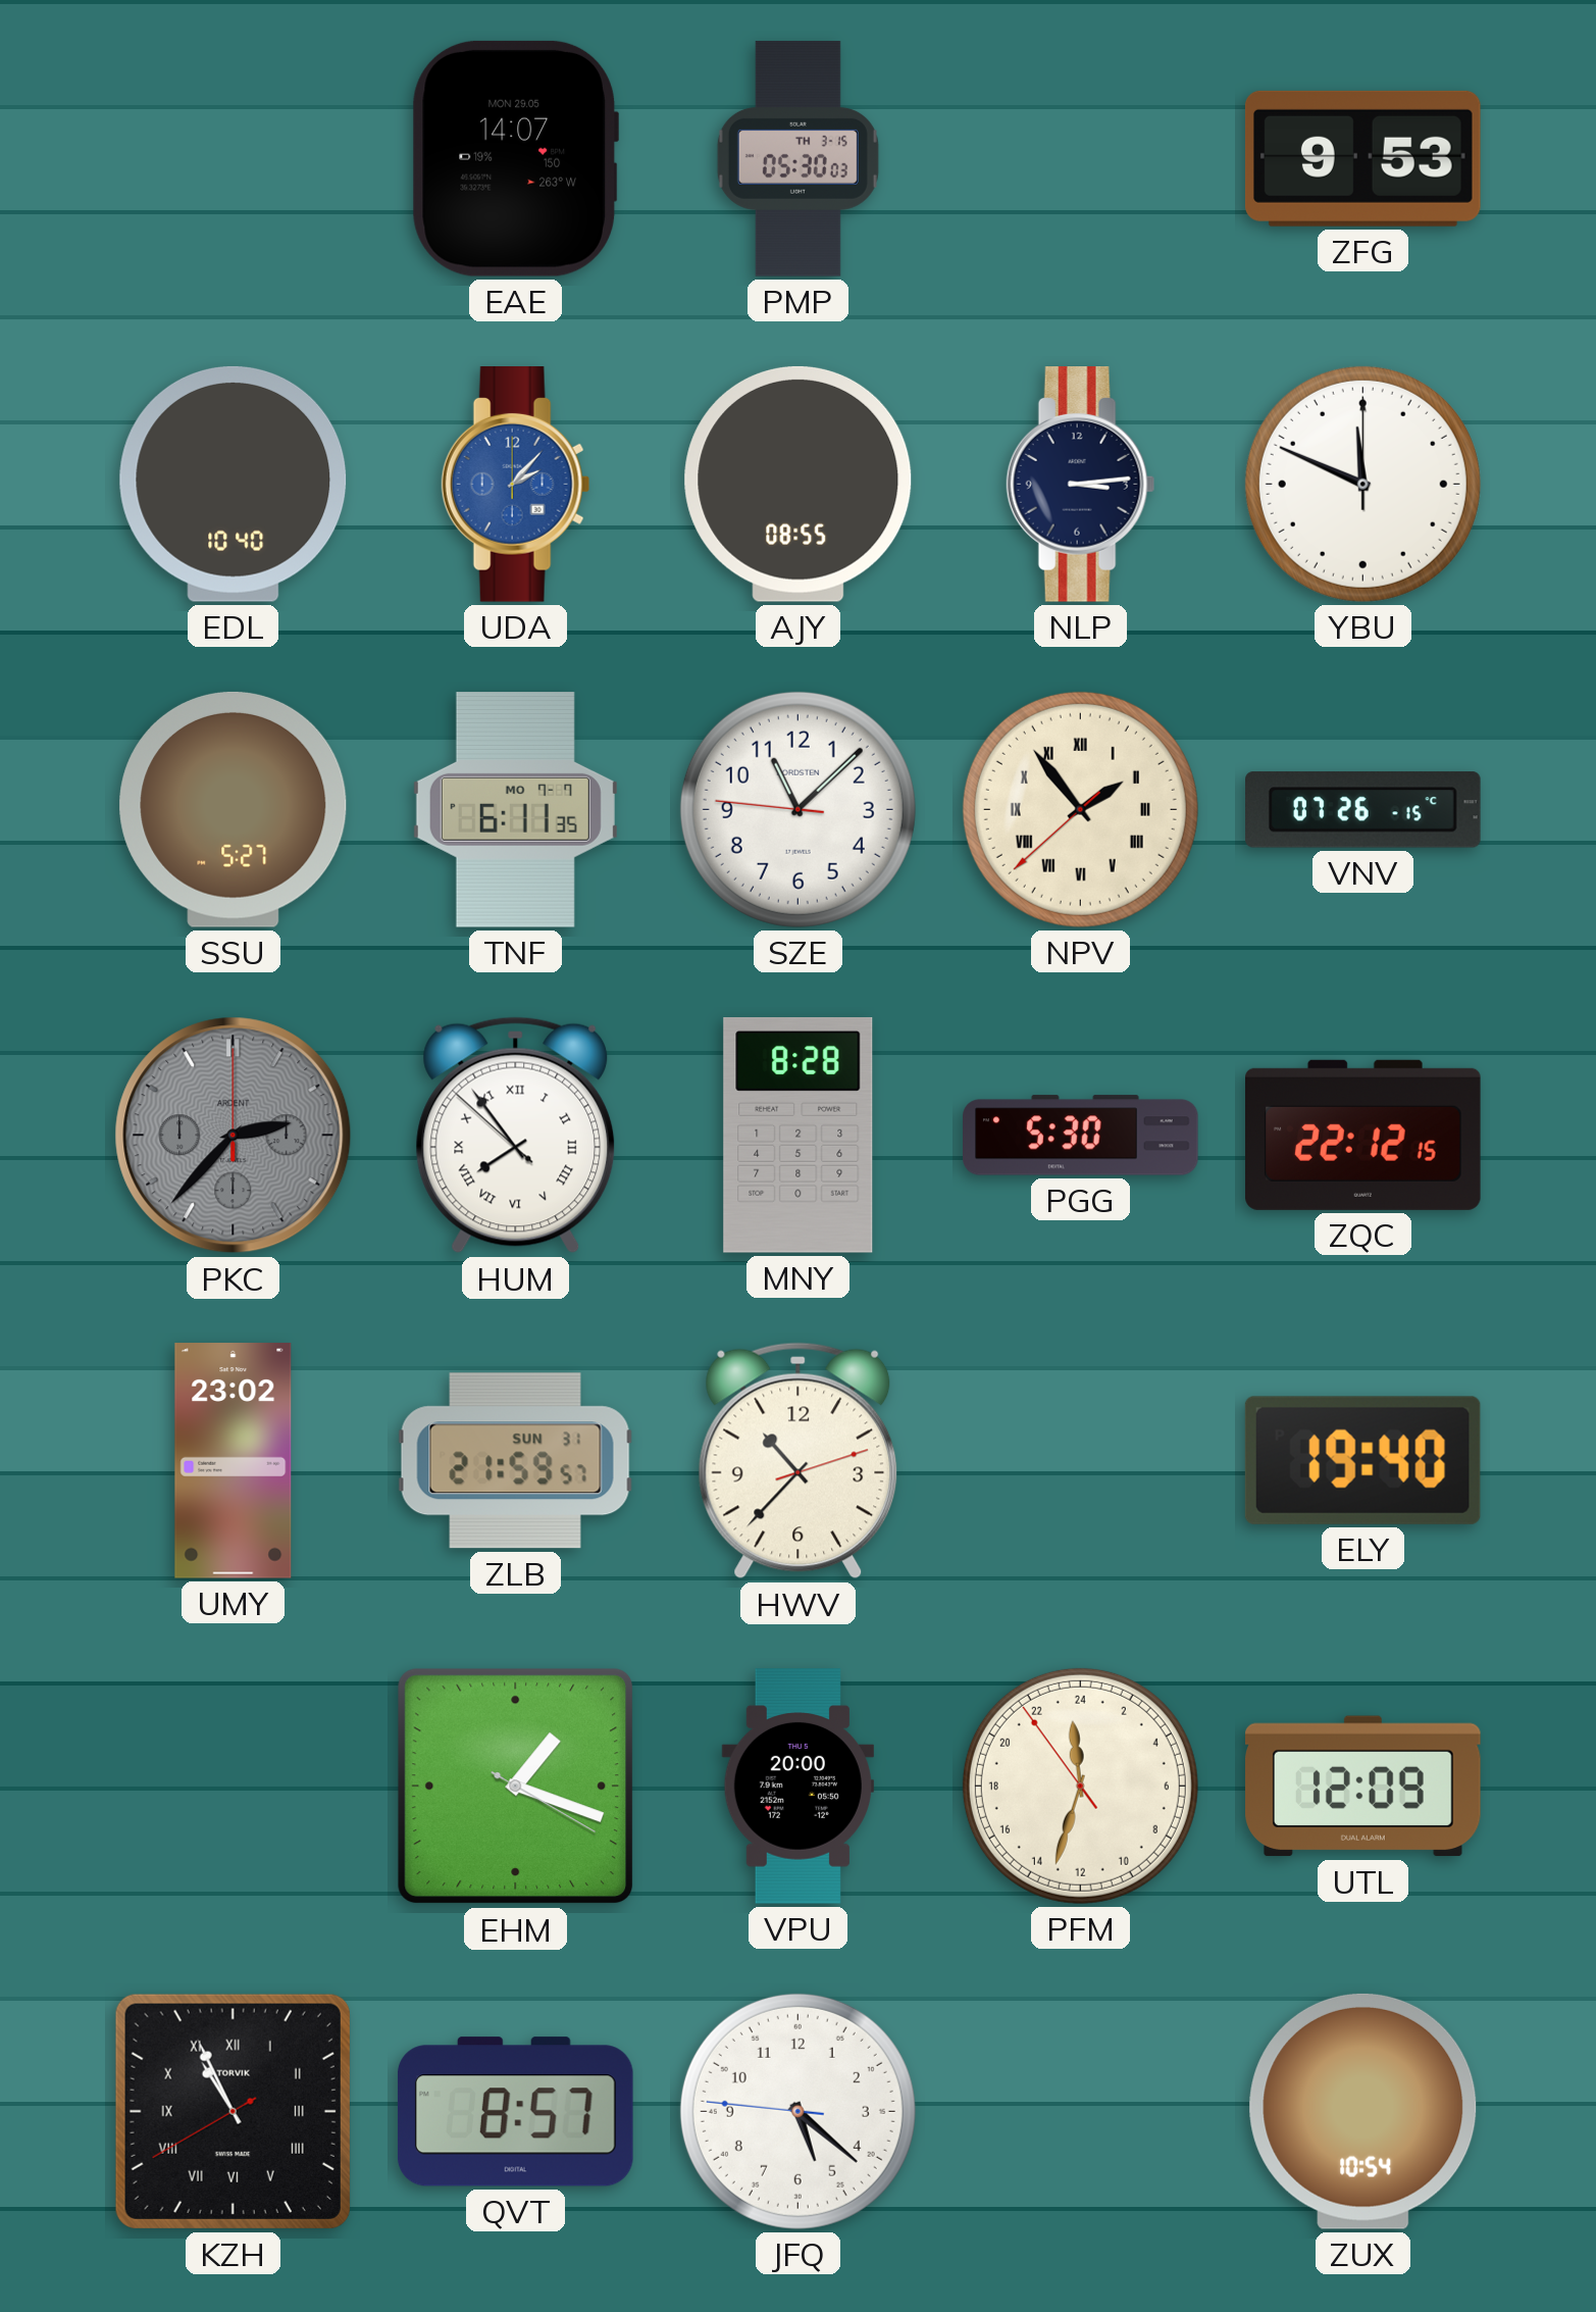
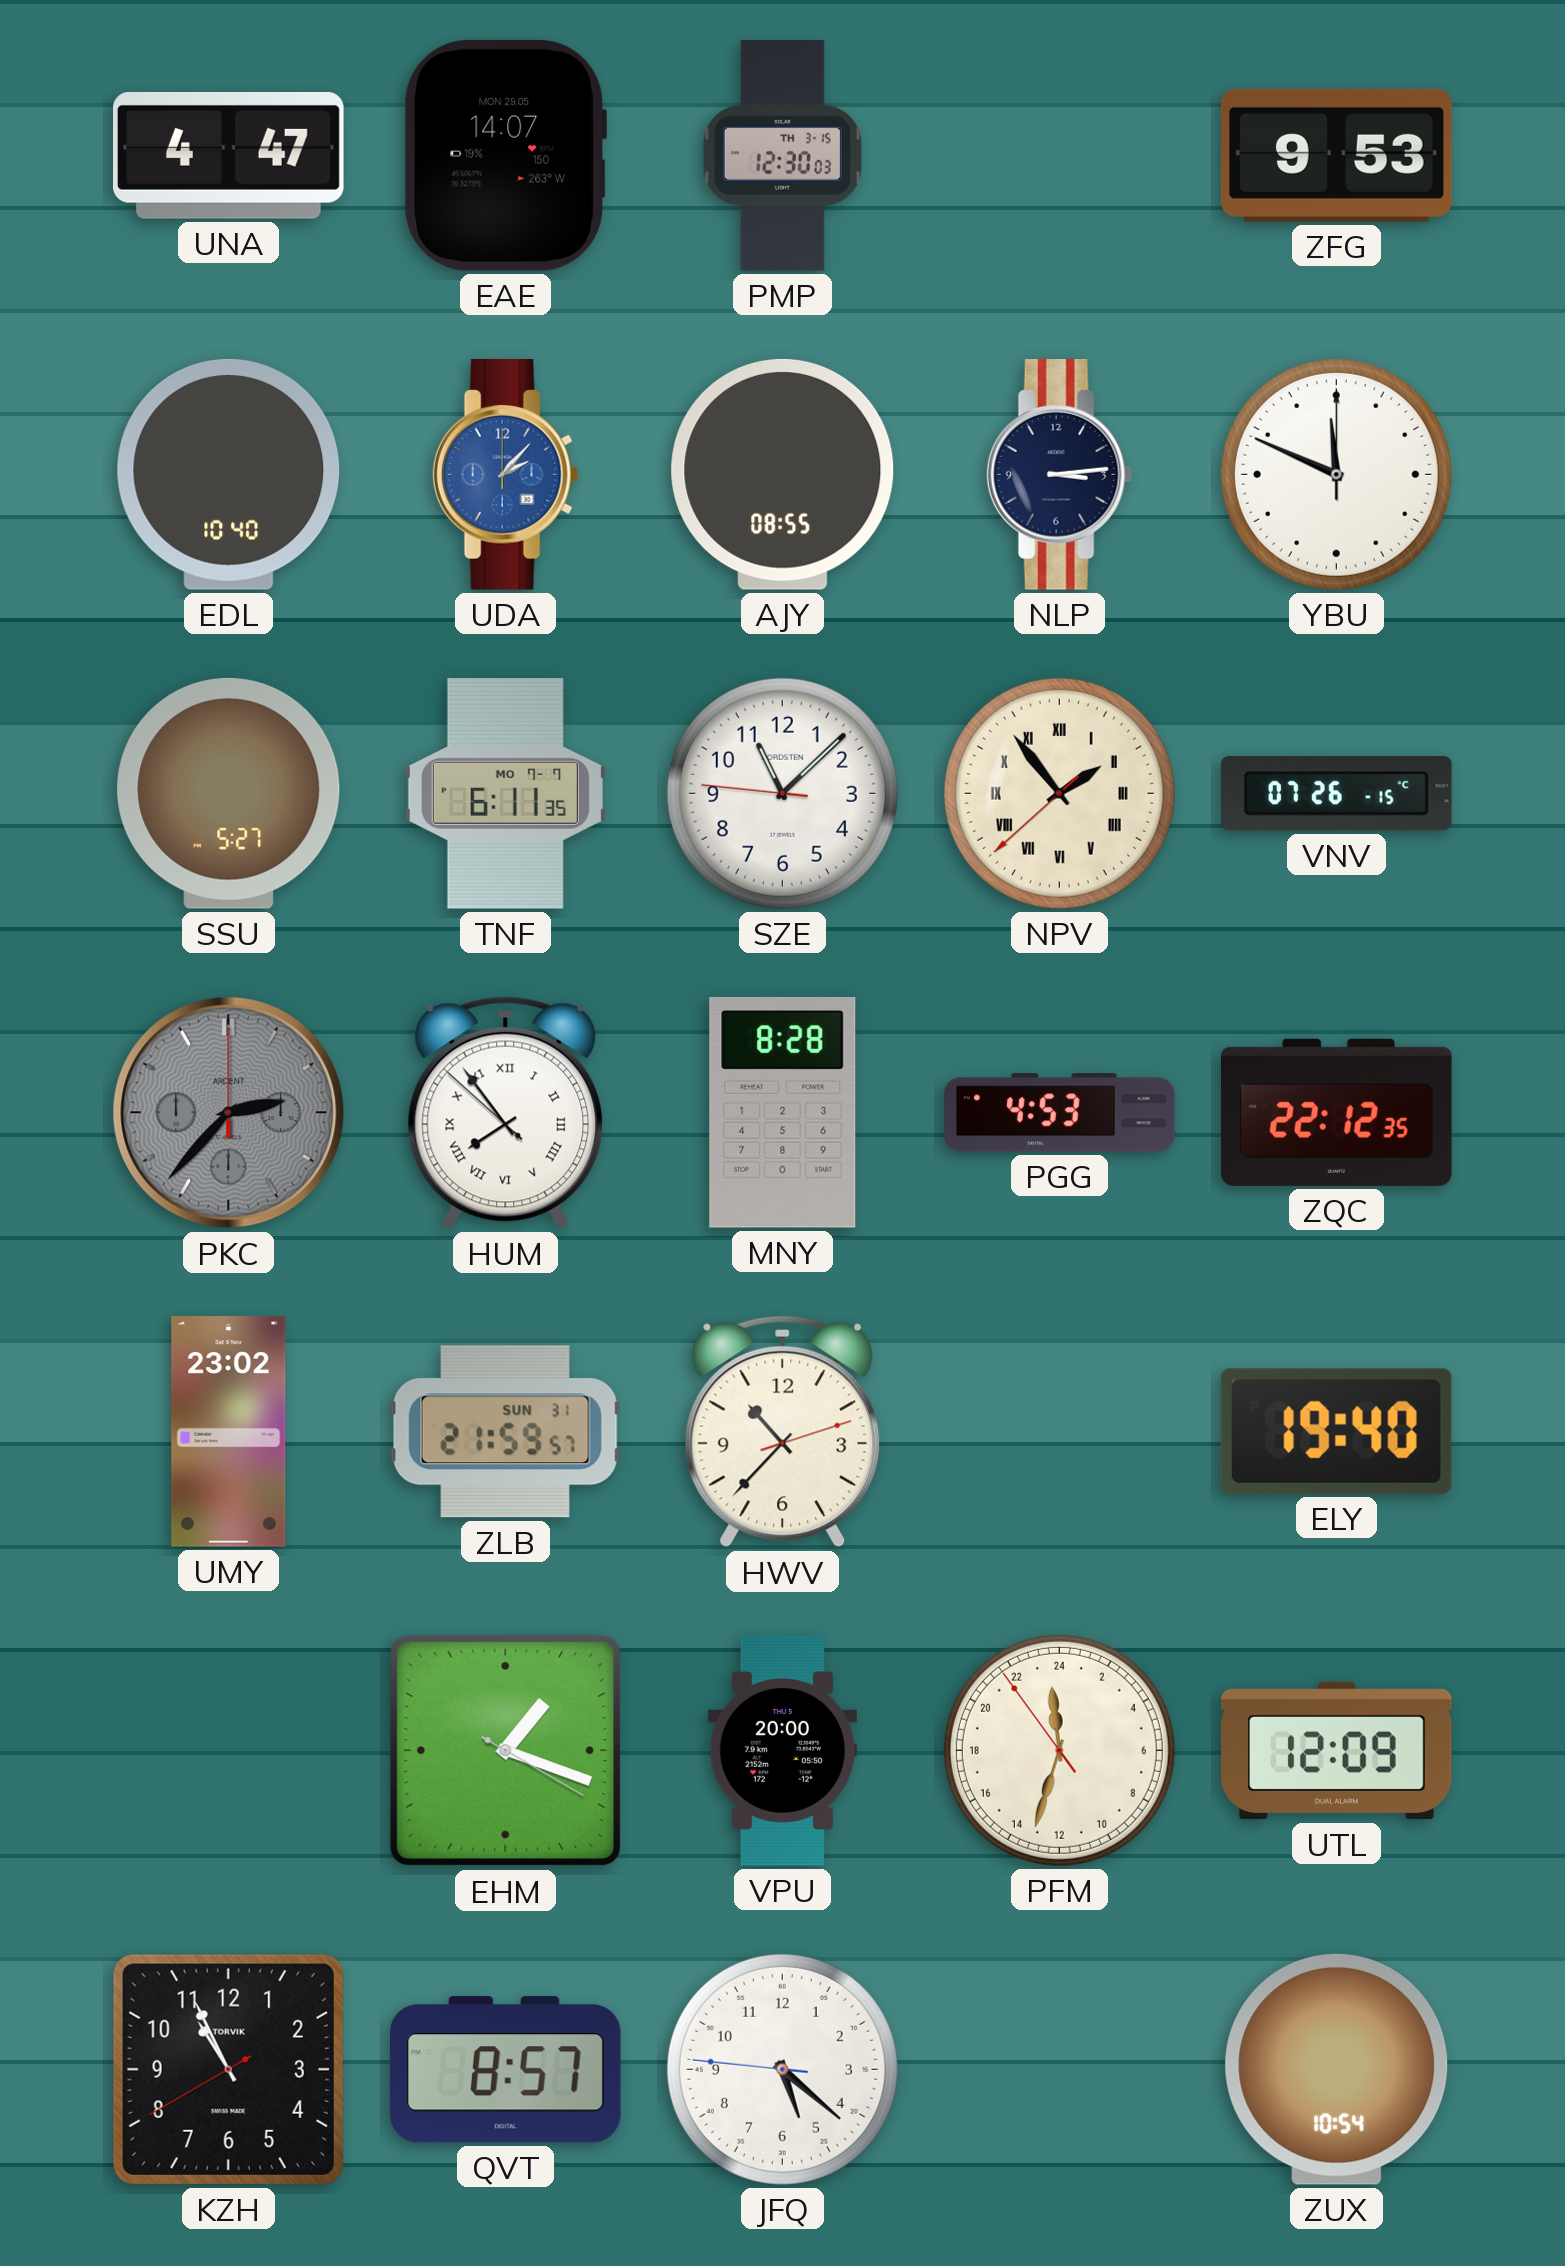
UNA: none -> 4:47 (229, 155)
PMP: 05:30 -> 12:30 (782, 156)
PGG: 5:30 -> 4:53 (1060, 1113)
ZQC: 22:12:15 -> 22:12:35 (1337, 1112)
KZH numerals: Roman -> Arabic (228, 2069)
